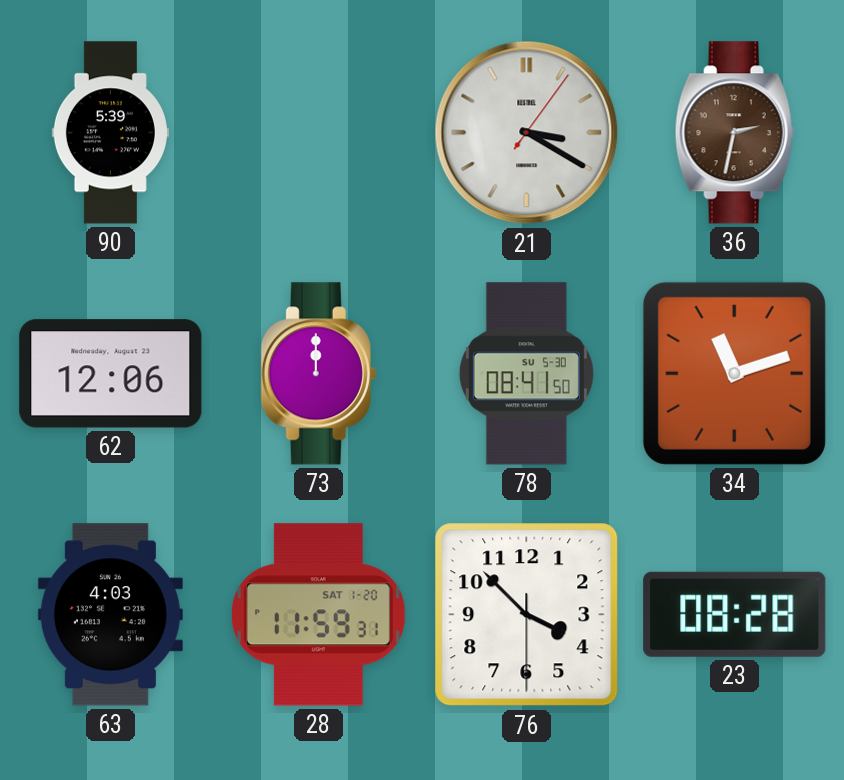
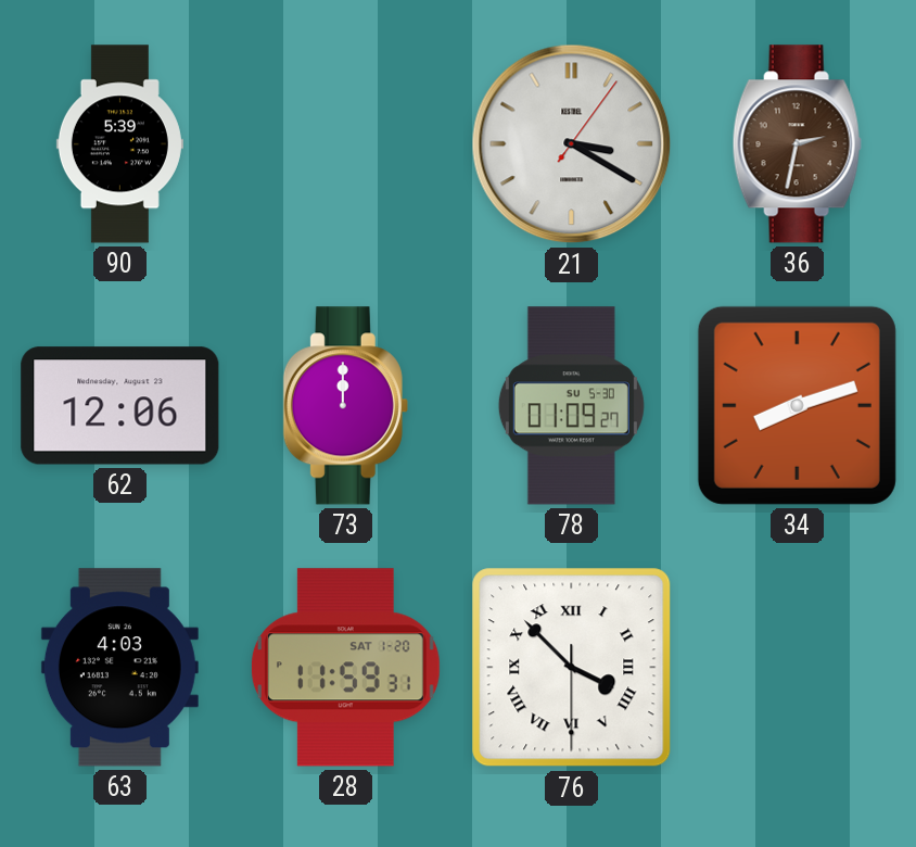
78: 08:41 -> 01:09 (571, 406)
34: 11:12 -> 8:12 (797, 405)
76 numerals: Arabic -> Roman (572, 668)
23: 08:28 -> none (735, 614)
